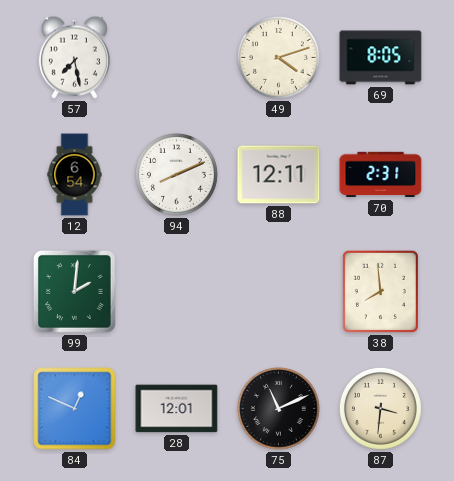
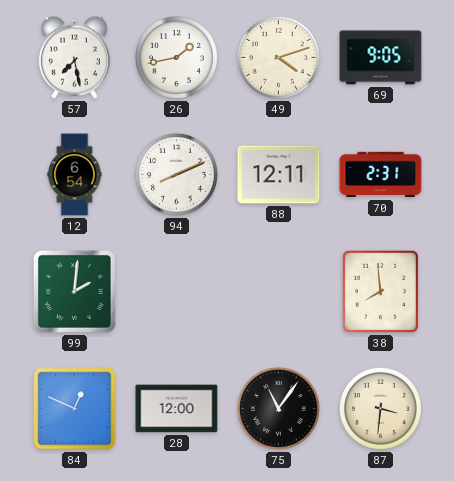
26: none -> 1:43 (176, 57)
69: 8:05 -> 9:05 (381, 58)
28: 12:01 -> 12:00 (177, 409)
75: 11:11 -> 11:06 (278, 408)
